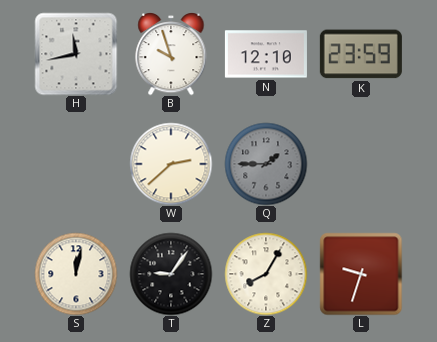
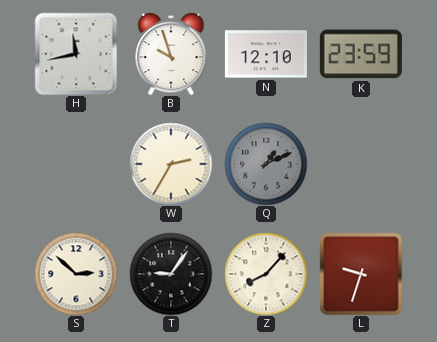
W: 2:38 -> 2:35 (171, 164)
Q: 1:45 -> 1:11 (266, 164)
S: 12:02 -> 2:52 (76, 274)
Z: 8:05 -> 8:07 (266, 274)
